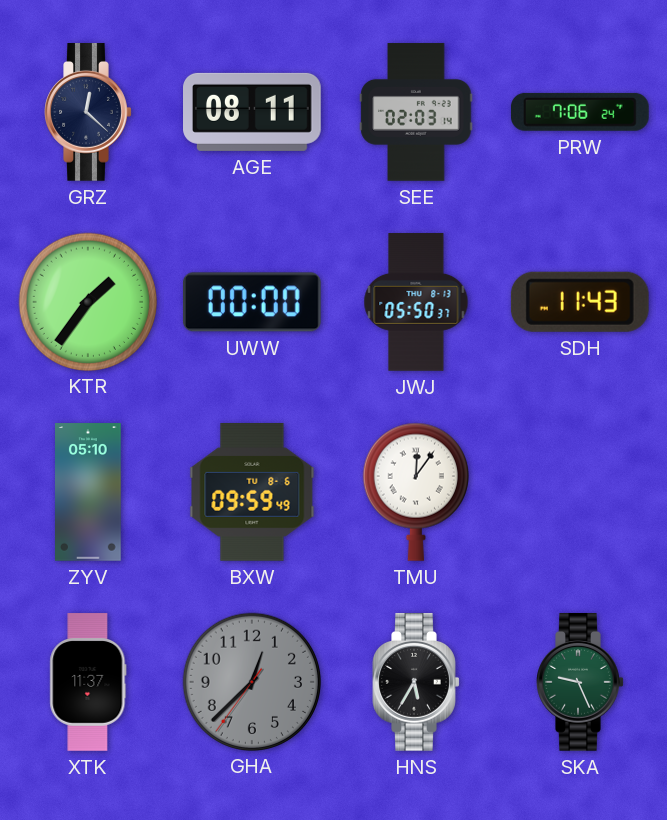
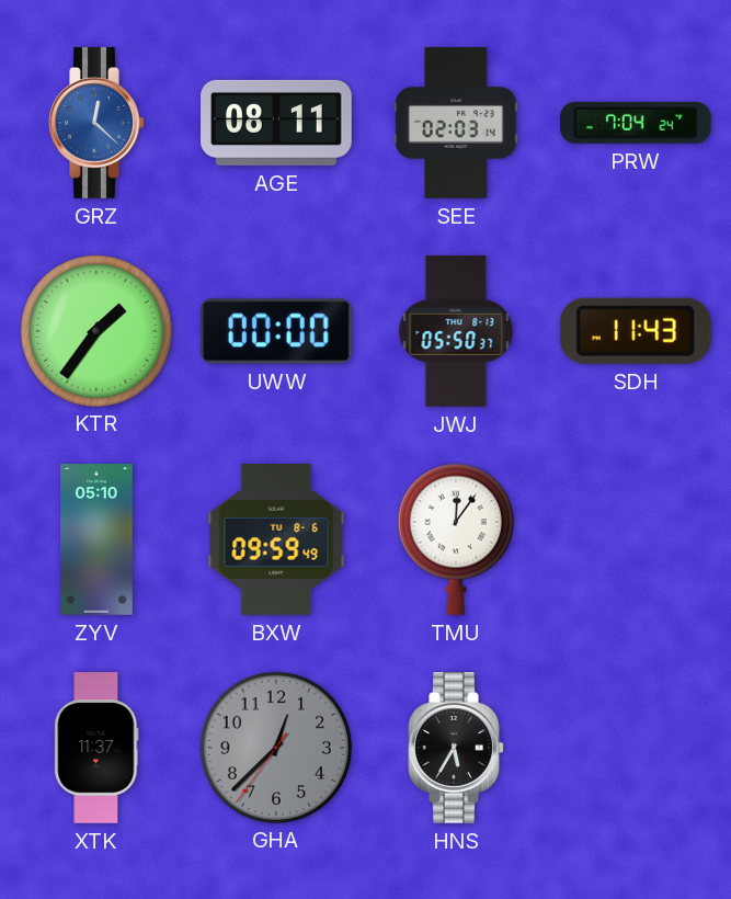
GRZ dial: navy -> blue (96, 124)
PRW: 7:06 -> 7:04 (636, 123)
SKA: 9:26 -> none (580, 683)
